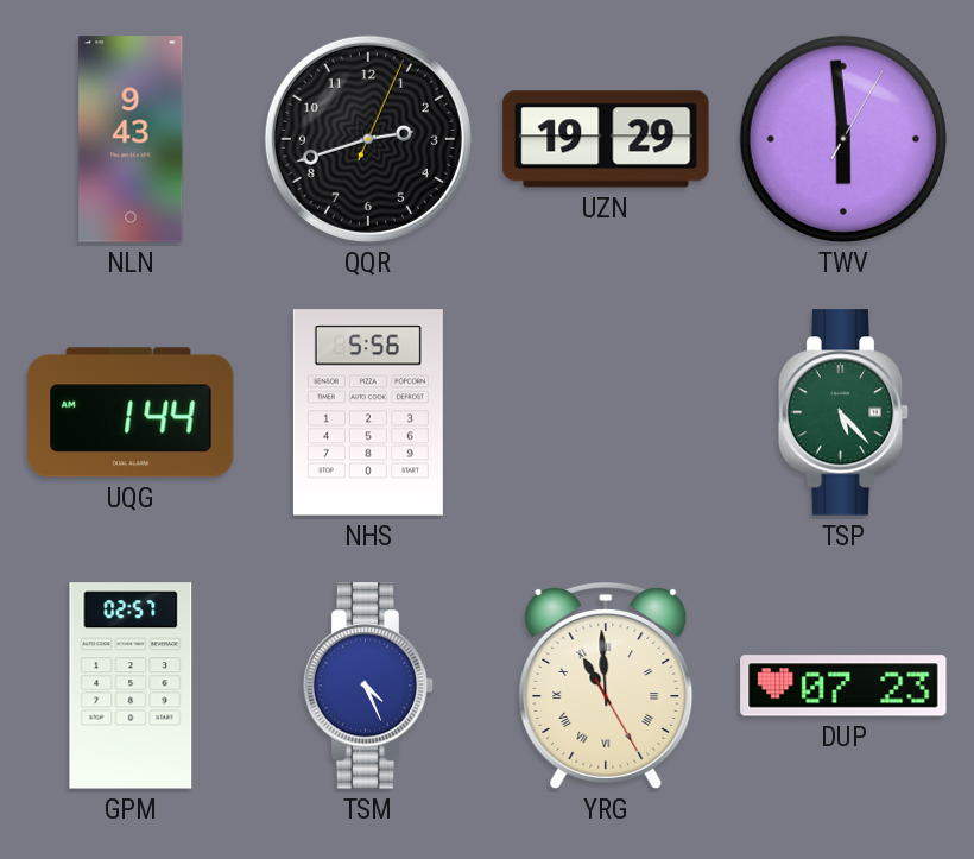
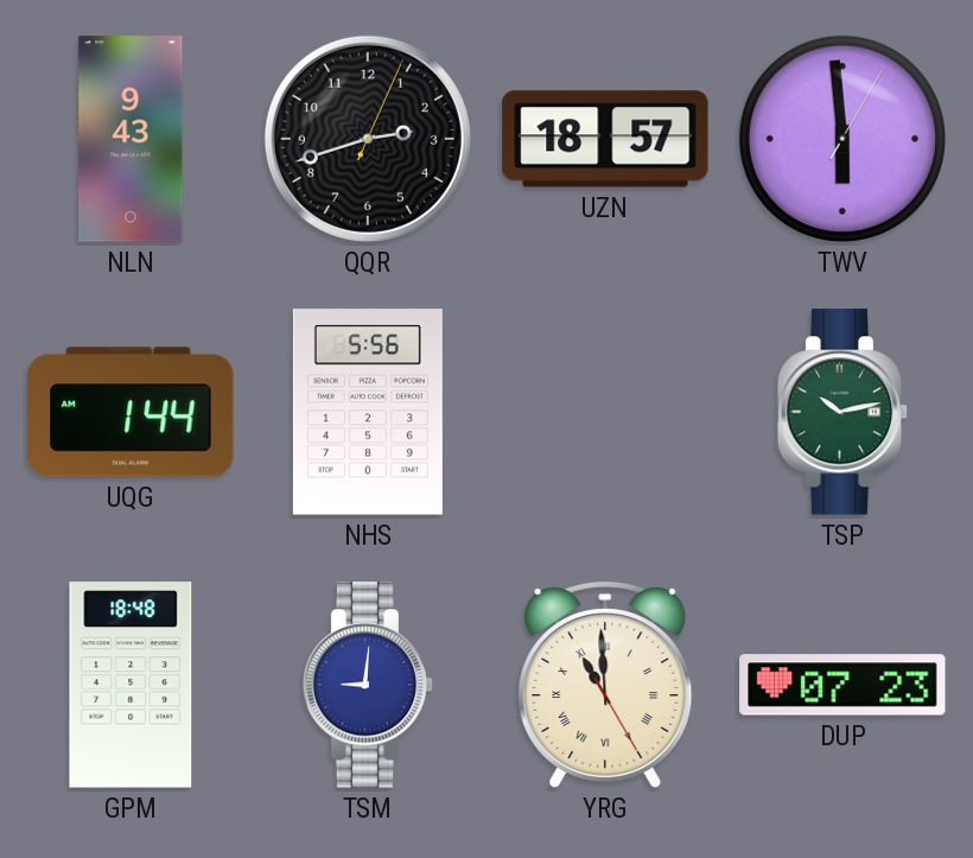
UZN: 19:29 -> 18:57 (605, 139)
TSP: 5:23 -> 10:13 (842, 412)
GPM: 02:57 -> 18:48 (131, 685)
TSM: 4:26 -> 9:01 (368, 685)
